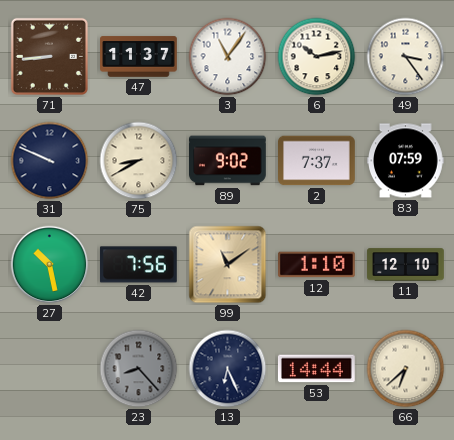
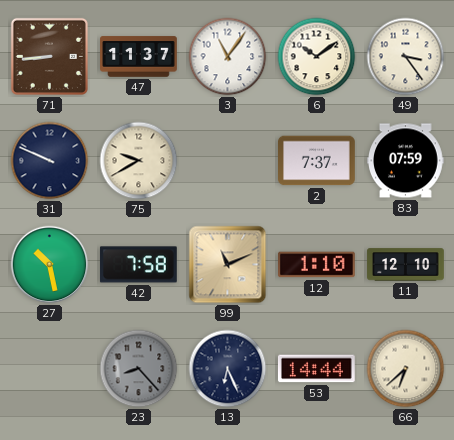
6: 10:13 -> 10:09 (317, 57)
75: 8:40 -> 9:40 (139, 161)
89: 9:02 -> none (228, 161)
42: 7:56 -> 7:58 (138, 265)
99: 11:09 -> 11:11 (228, 265)
